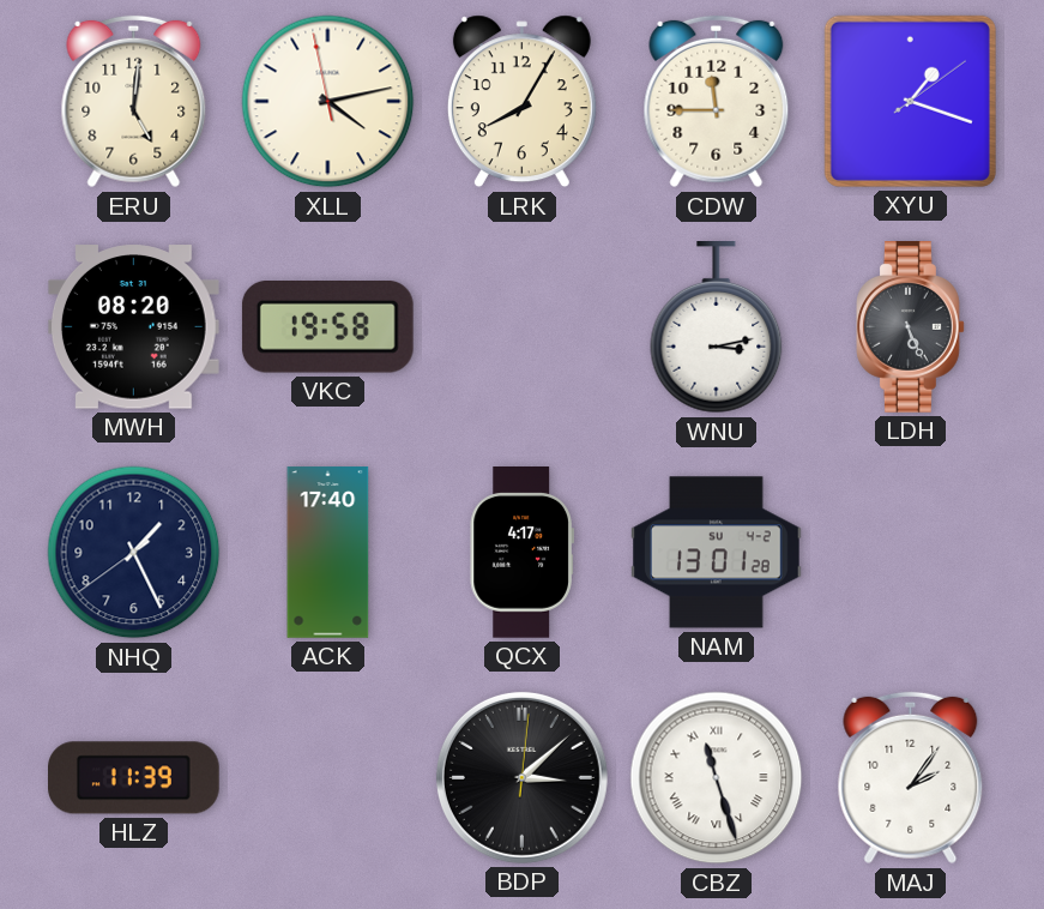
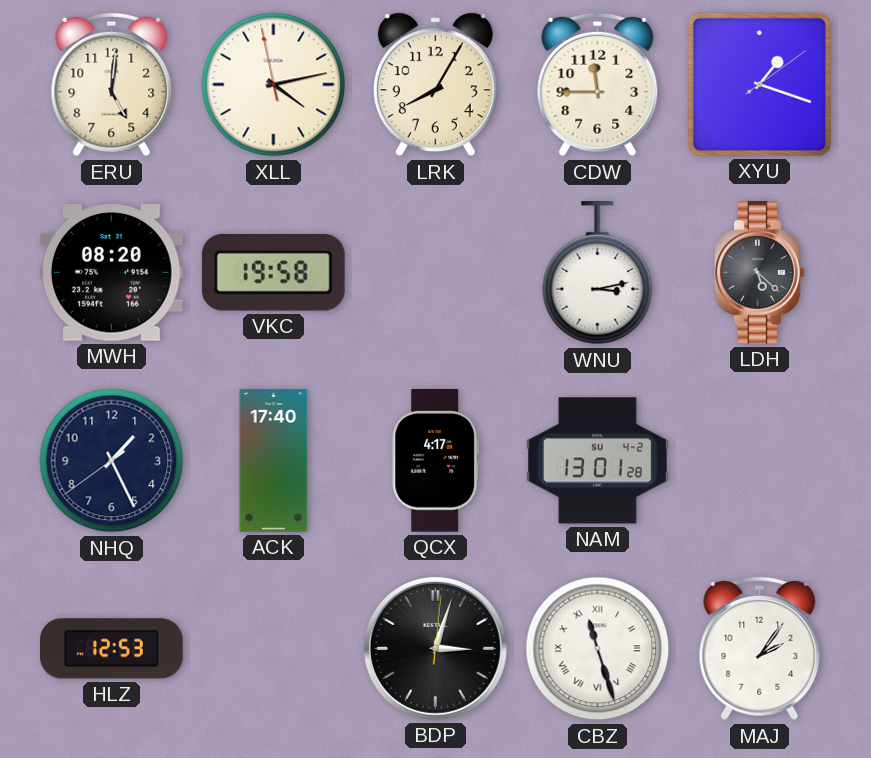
LDH: 5:26 -> 5:22 (760, 273)
HLZ: 11:39 -> 12:53 (112, 649)
BDP: 3:08 -> 3:03 (435, 648)
